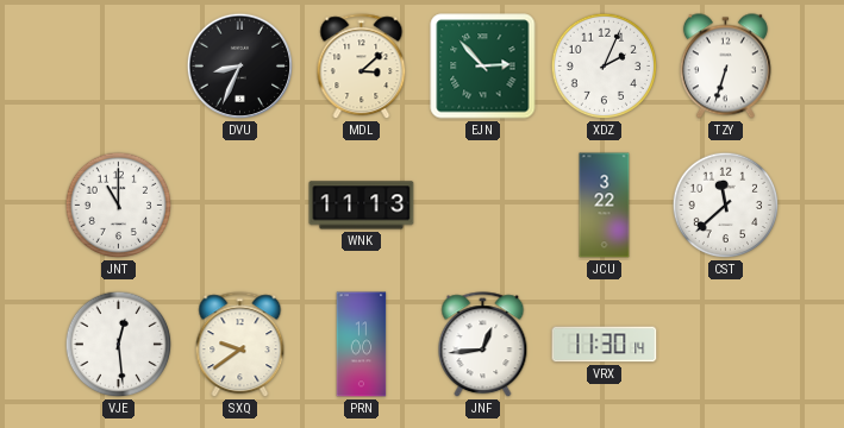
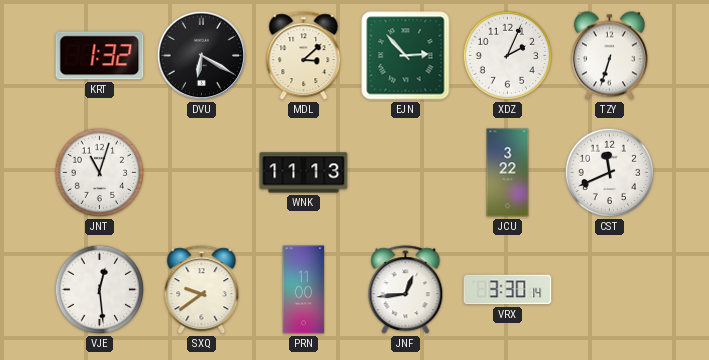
KRT: none -> 1:32 (100, 56)
DVU: 8:34 -> 6:20 (202, 56)
JNT: 11:00 -> 11:03 (100, 173)
CST: 11:38 -> 11:41 (610, 173)
VRX: 11:30 -> 3:30 (508, 290)
